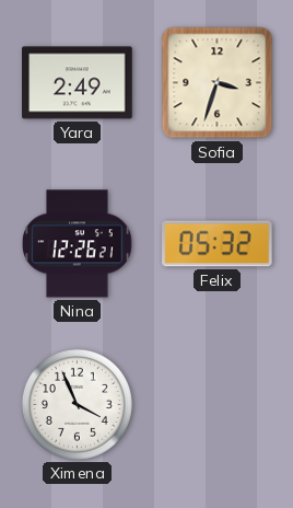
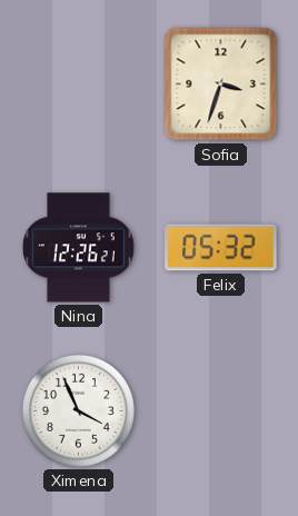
Yara: 2:49 -> none (78, 83)
